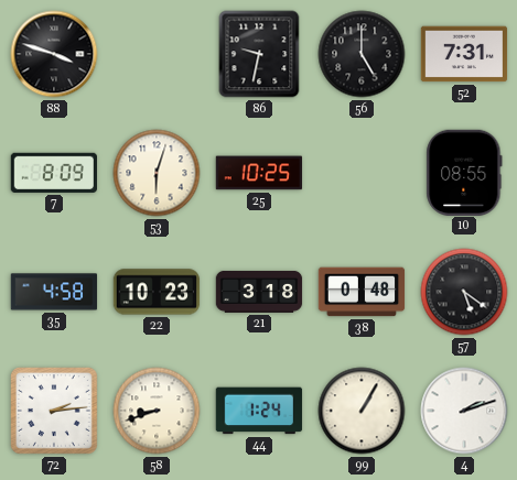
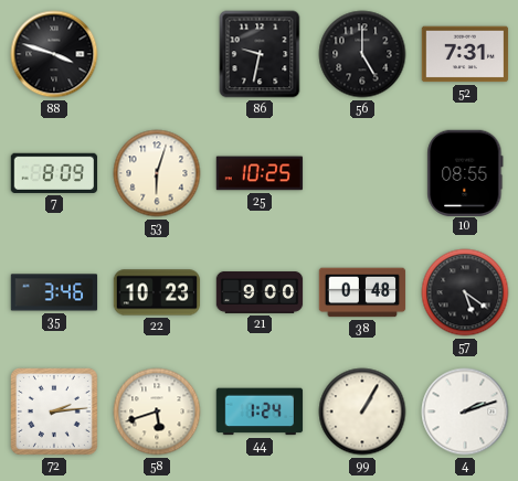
35: 4:58 -> 3:46 (54, 292)
21: 3:18 -> 9:00 (260, 292)
58: 8:42 -> 5:42 (157, 411)
